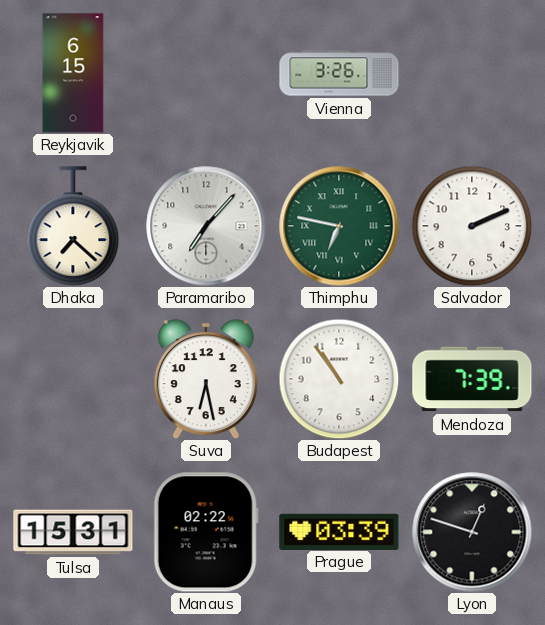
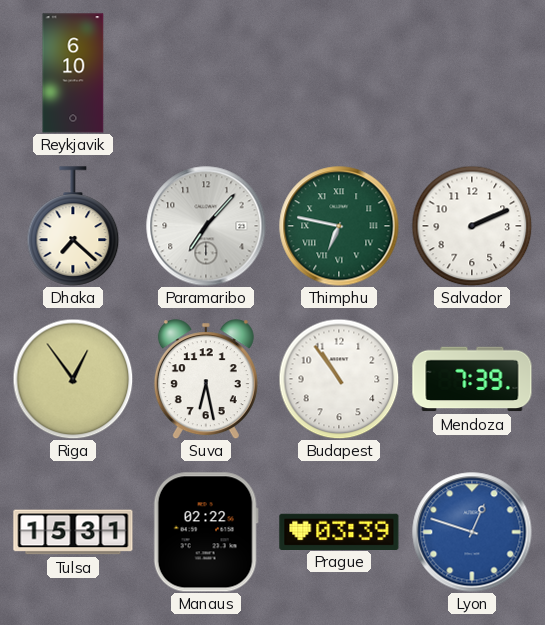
Reykjavik: 6:15 -> 6:10 (73, 73)
Vienna: 3:26 -> none (339, 73)
Riga: none -> 12:54 (73, 379)
Lyon dial: black -> blue (472, 532)
